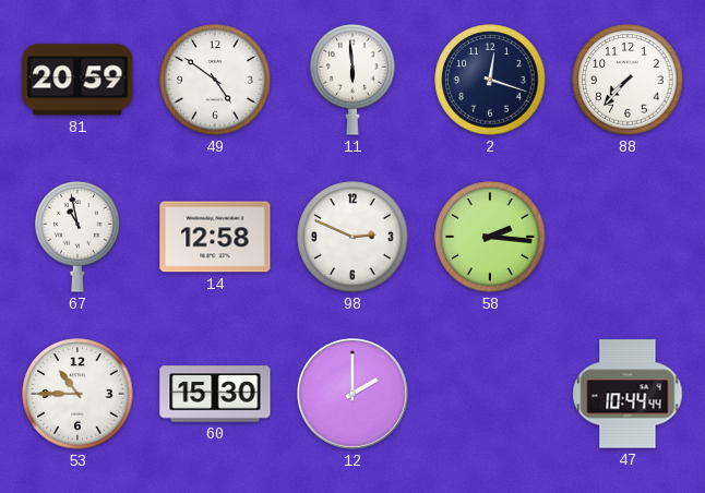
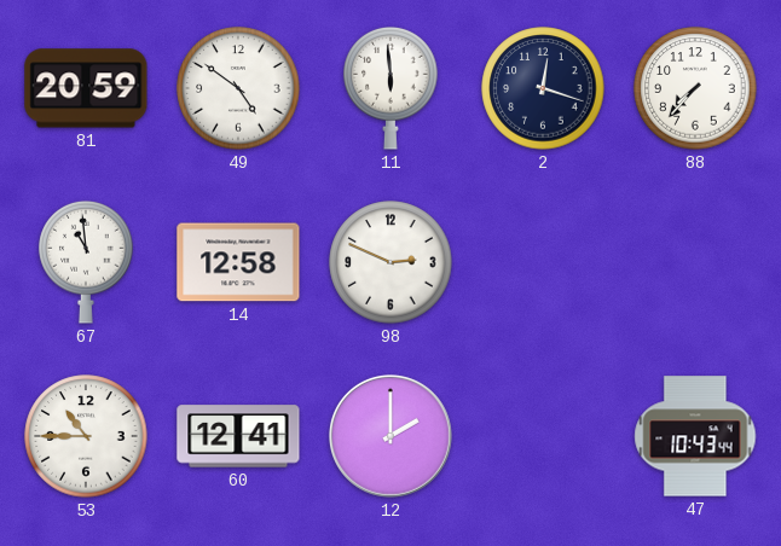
67: 10:58 -> 10:59 (86, 262)
58: 2:16 -> none (490, 237)
60: 15:30 -> 12:41 (238, 436)
47: 10:44 -> 10:43 (695, 436)
